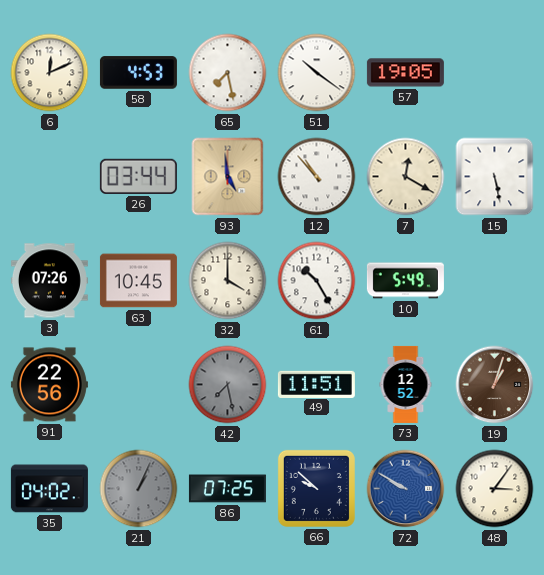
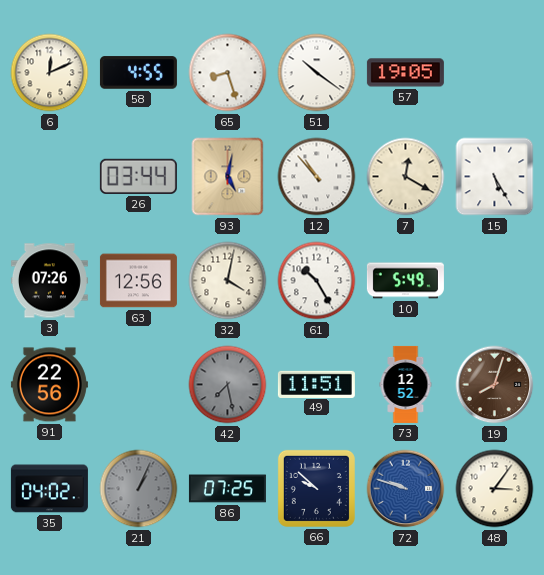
58: 4:53 -> 4:55 (138, 73)
65: 7:28 -> 8:27 (228, 73)
93: 4:59 -> 5:02 (228, 177)
15: 5:28 -> 5:25 (495, 177)
63: 10:45 -> 12:56 (138, 281)
32: 4:00 -> 4:02 (228, 281)
19: 1:03 -> 8:03 (495, 385)
72: 9:50 -> 9:48 (406, 489)
